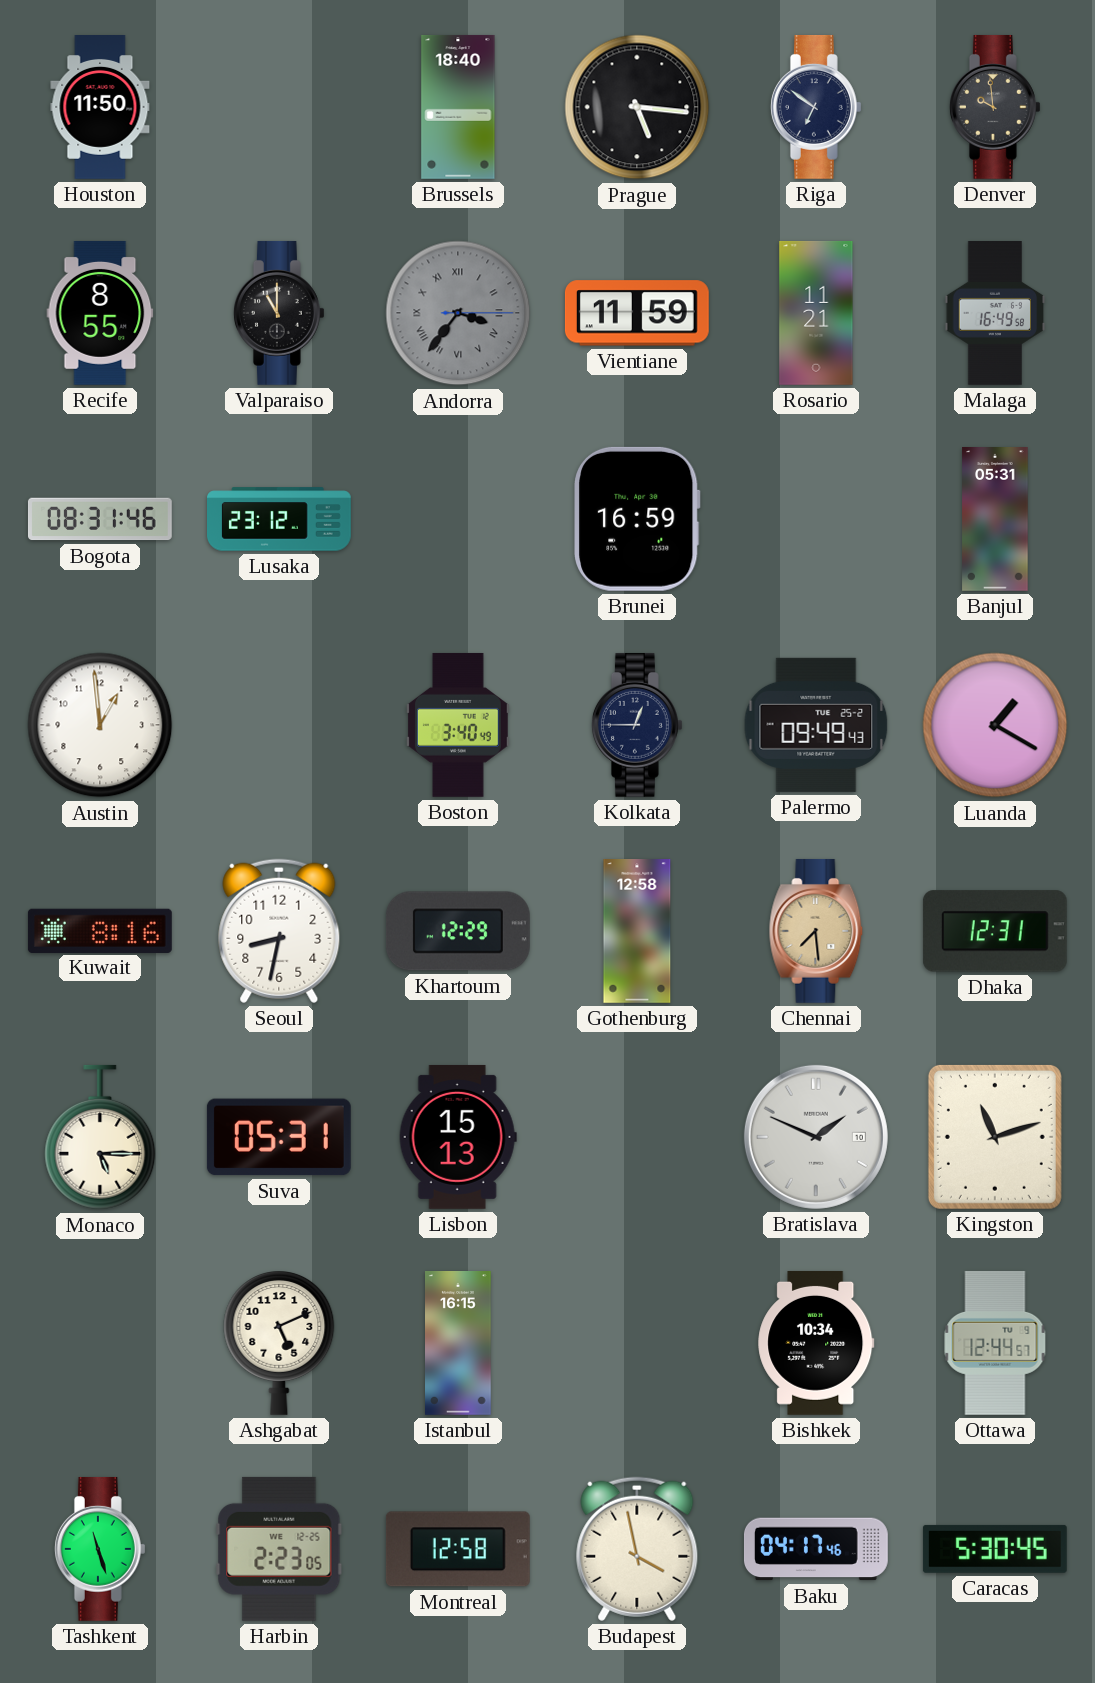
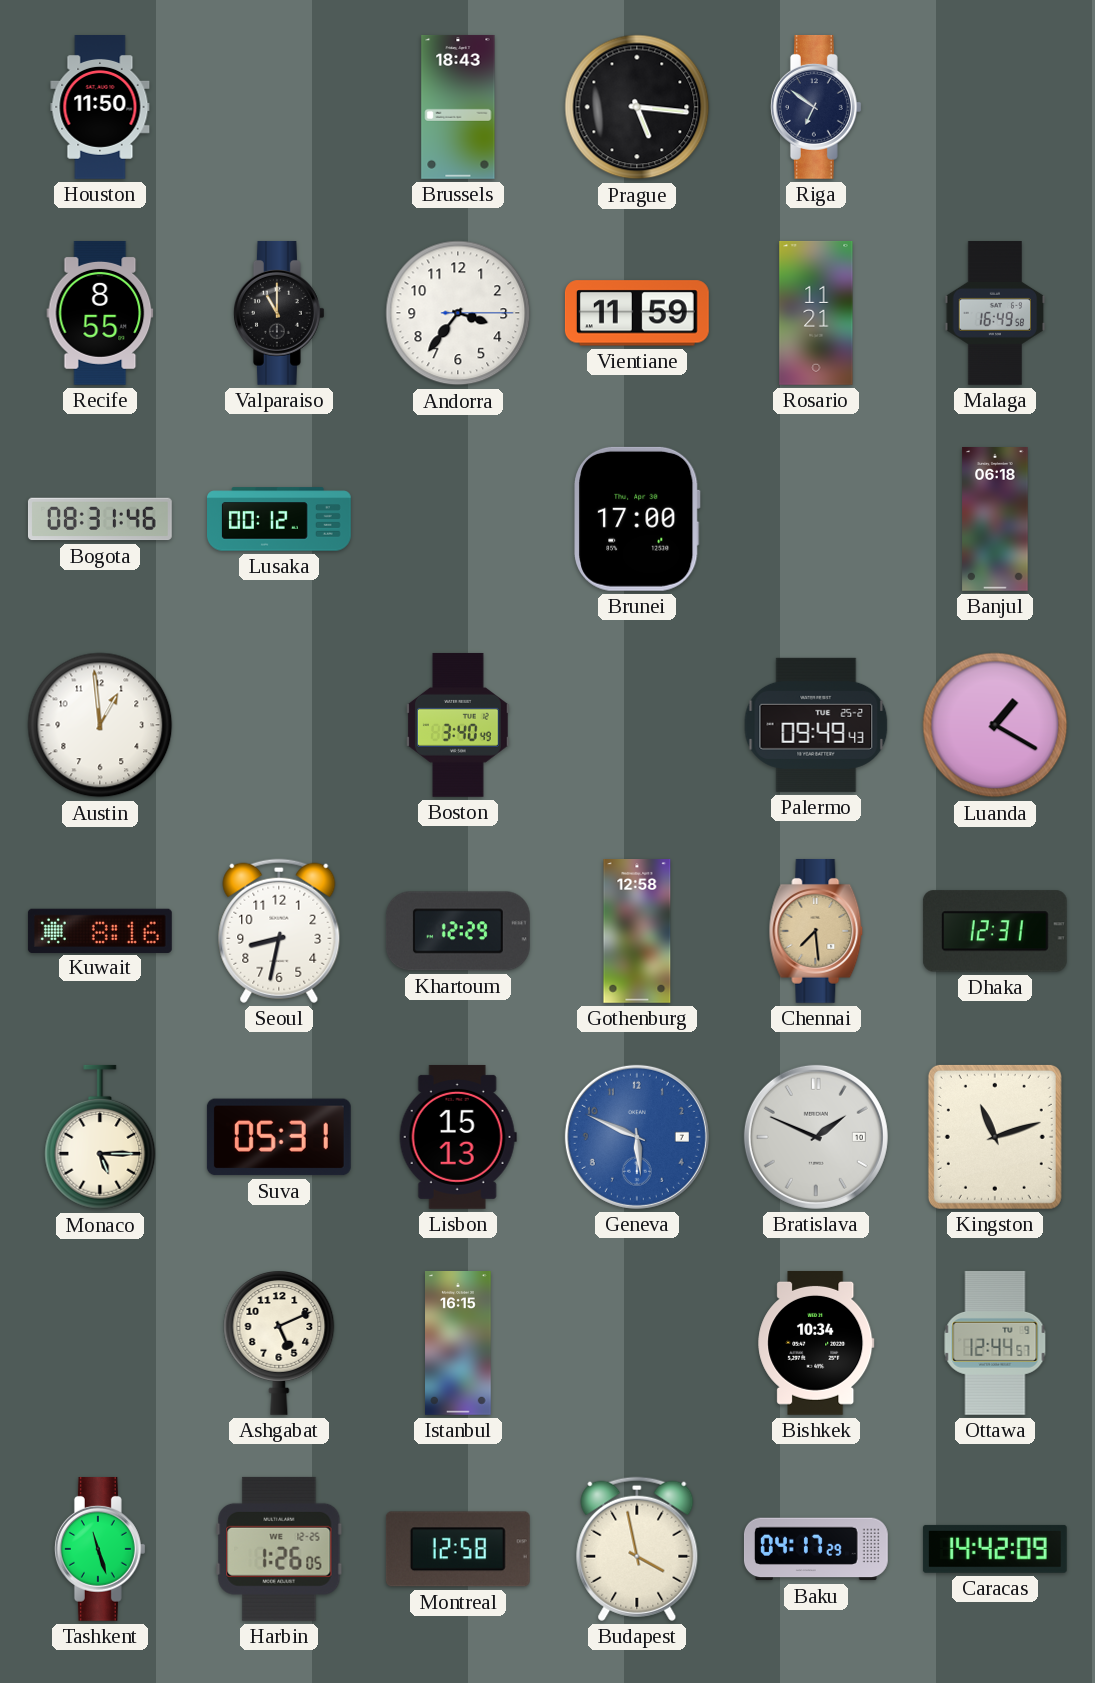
Brussels: 18:40 -> 18:43 (458, 107)
Denver: 9:59 -> none (995, 107)
Andorra dial: grey -> white (458, 313)
Andorra numerals: Roman -> Arabic (458, 313)
Lusaka: 23:12 -> 00:12 (280, 519)
Brunei: 16:59 -> 17:00 (637, 519)
Banjul: 05:31 -> 06:18 (995, 520)
Kolkata: 12:45 -> none (637, 725)
Geneva: none -> 5:49 (637, 1137)
Harbin: 2:23 -> 1:26 (279, 1549)
Baku: 04:17:46 -> 04:17:29 (816, 1549)
Caracas: 5:30 -> 14:42 (995, 1549)
